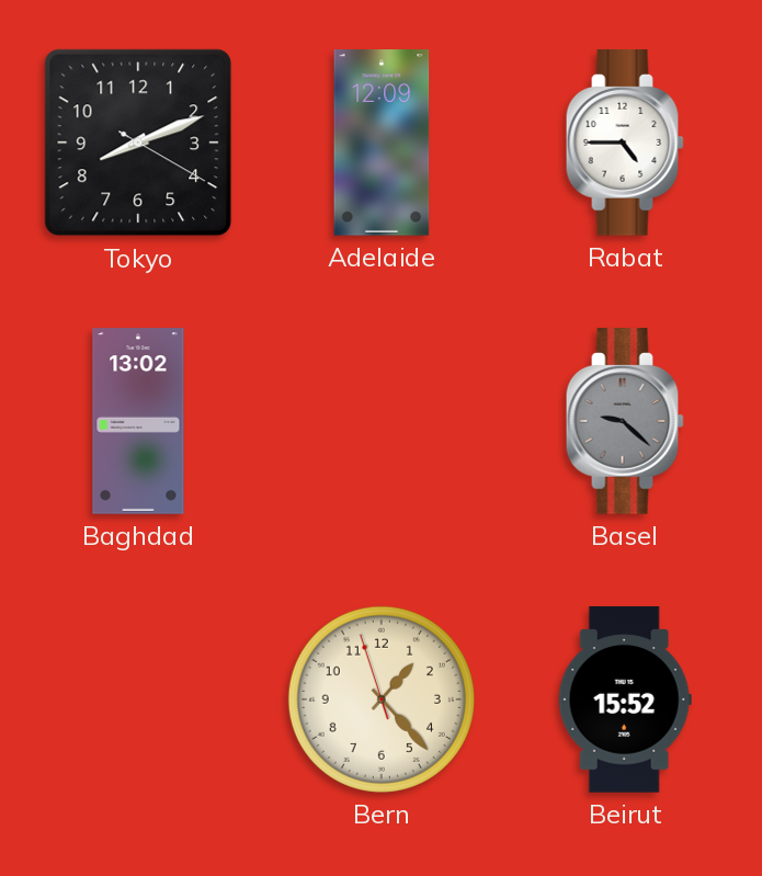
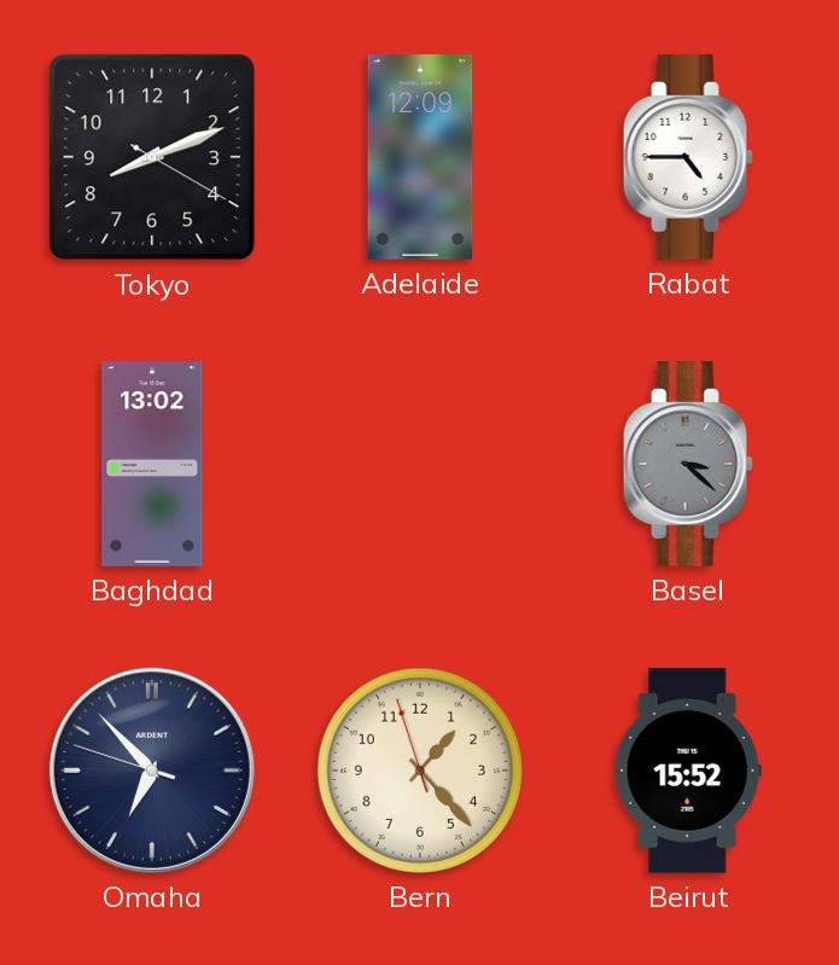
Basel: 9:22 -> 3:22 (688, 464)
Omaha: none -> 6:52 (152, 771)
